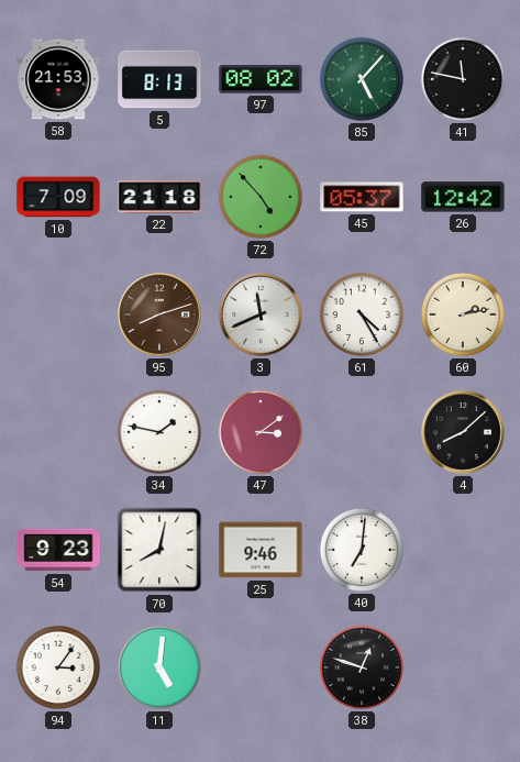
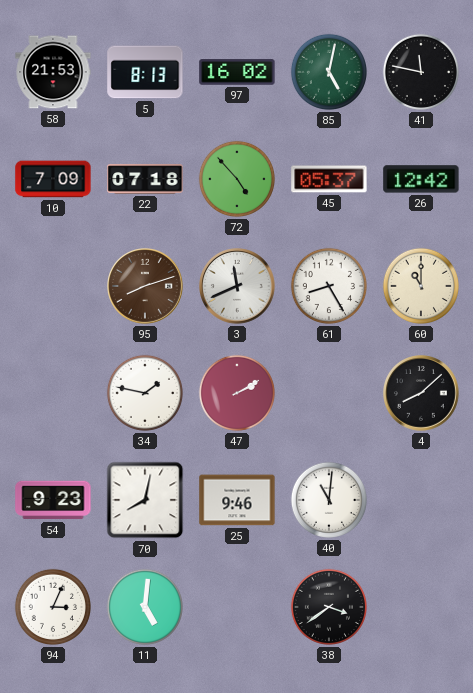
97: 08:02 -> 16:02 (237, 72)
85: 5:07 -> 5:02 (329, 72)
22: 21:18 -> 07:18 (145, 179)
61: 4:25 -> 8:25 (329, 286)
60: 2:13 -> 11:00 (421, 286)
47: 3:09 -> 2:10 (237, 393)
40: 7:01 -> 11:01 (329, 500)
94: 3:06 -> 3:04 (53, 607)
38: 12:48 -> 3:39 (329, 607)
